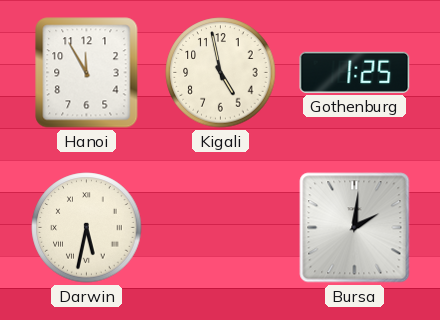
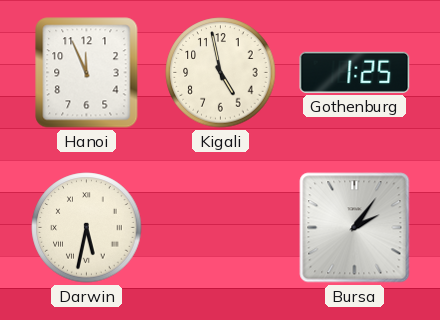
Hanoi: 11:55 -> 11:56 (87, 73)
Bursa: 2:01 -> 2:06 (355, 228)
